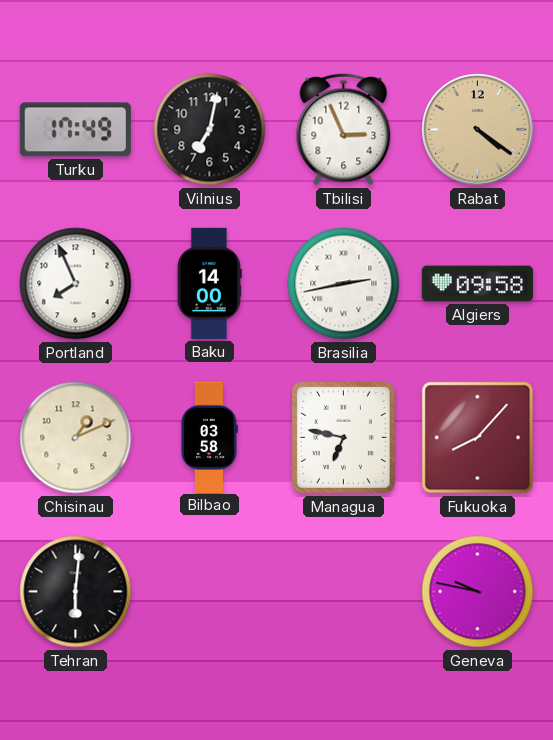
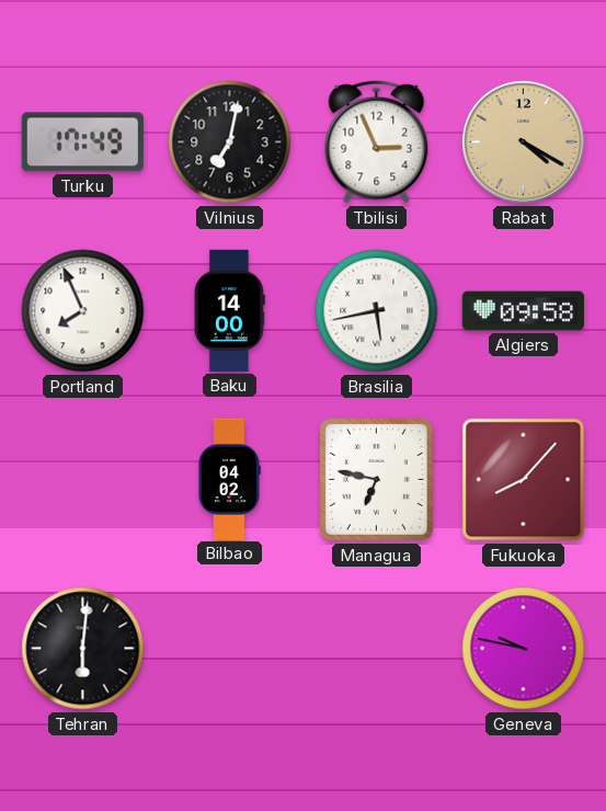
Rabat: 4:21 -> 4:20 (524, 142)
Brasilia: 2:43 -> 5:43 (377, 311)
Chisinau: 1:11 -> none (76, 438)
Bilbao: 03:58 -> 04:02 (229, 479)
